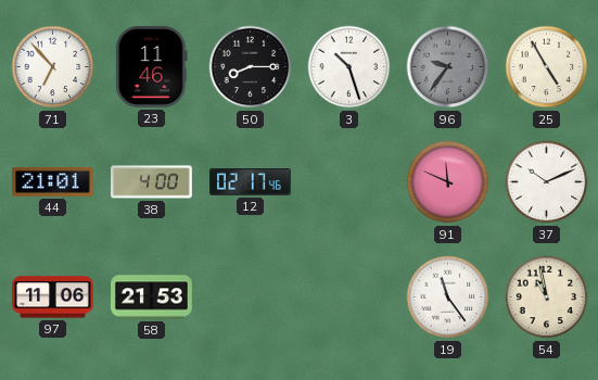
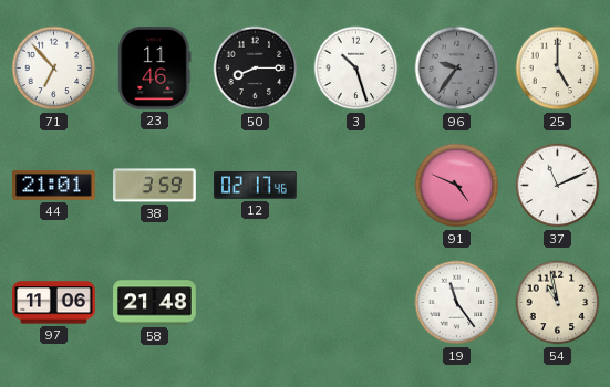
25: 4:55 -> 5:00 (558, 69)
38: 4:00 -> 3:59 (155, 186)
91: 11:49 -> 4:49 (457, 186)
37: 10:11 -> 11:11 (558, 186)
58: 21:53 -> 21:48 (155, 303)
